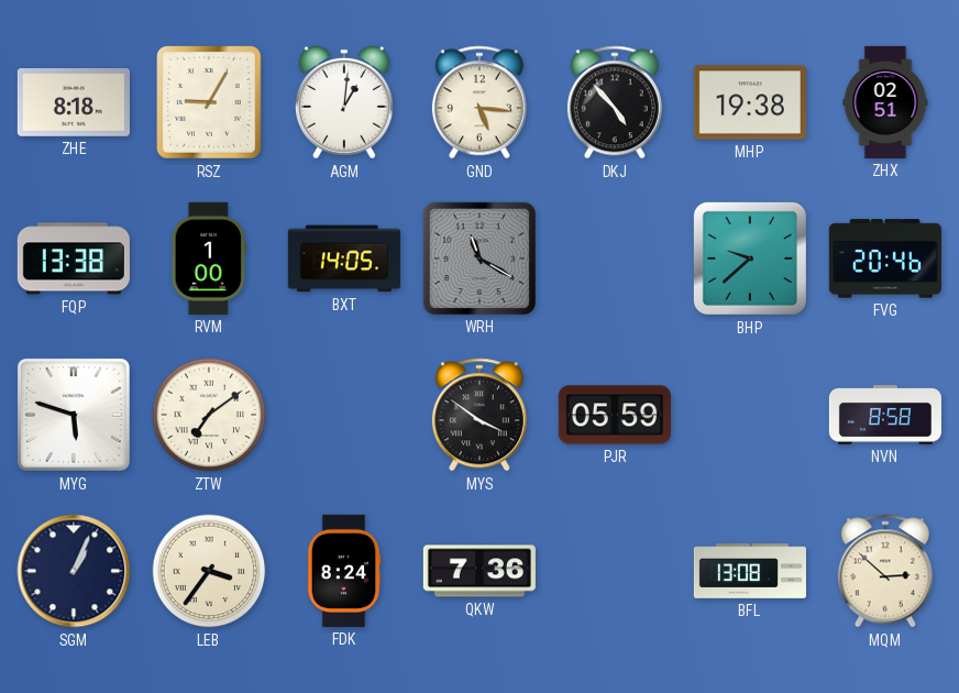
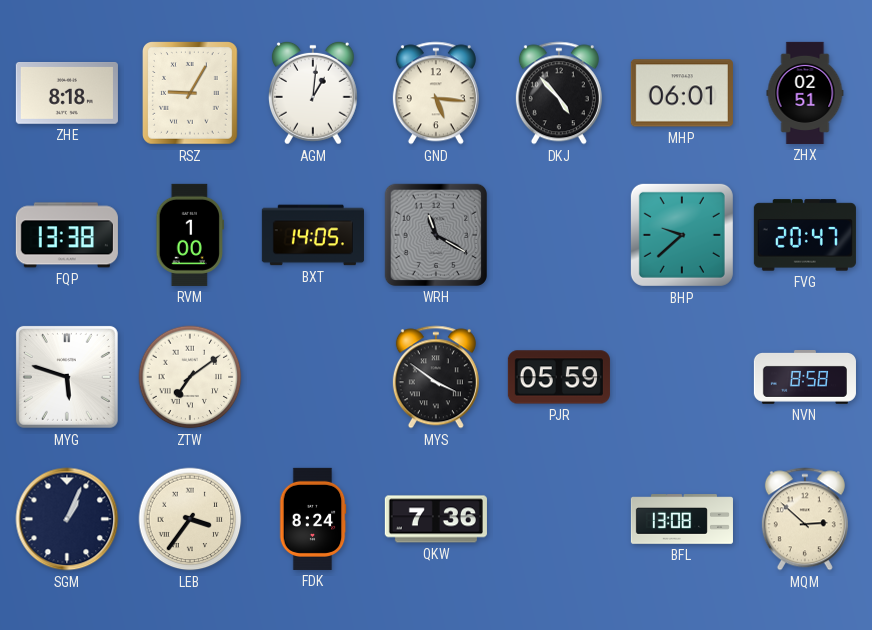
MHP: 19:38 -> 06:01 (682, 93)
FVG: 20:46 -> 20:47 (805, 235)
